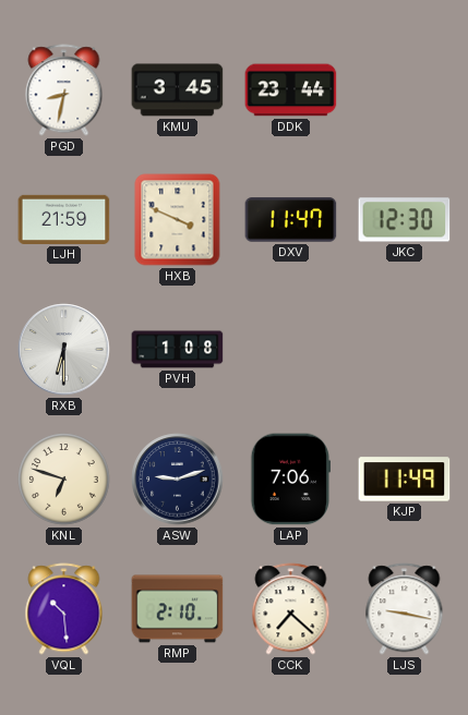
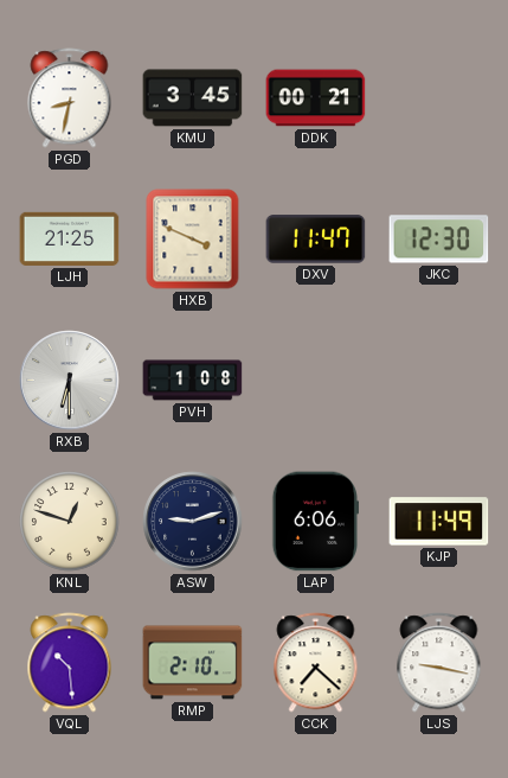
DDK: 23:44 -> 00:21 (316, 98)
LJH: 21:59 -> 21:25 (70, 238)
KNL: 6:48 -> 12:48 (70, 522)
LAP: 7:06 -> 6:06 (315, 522)
